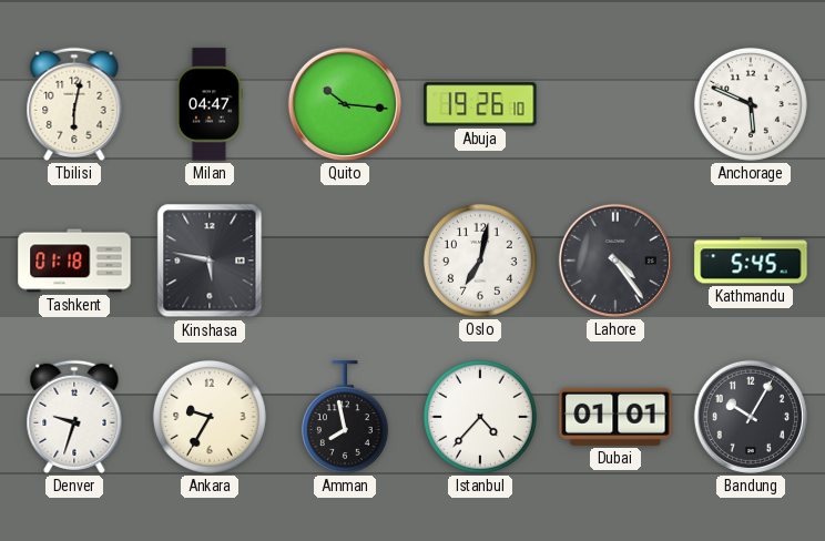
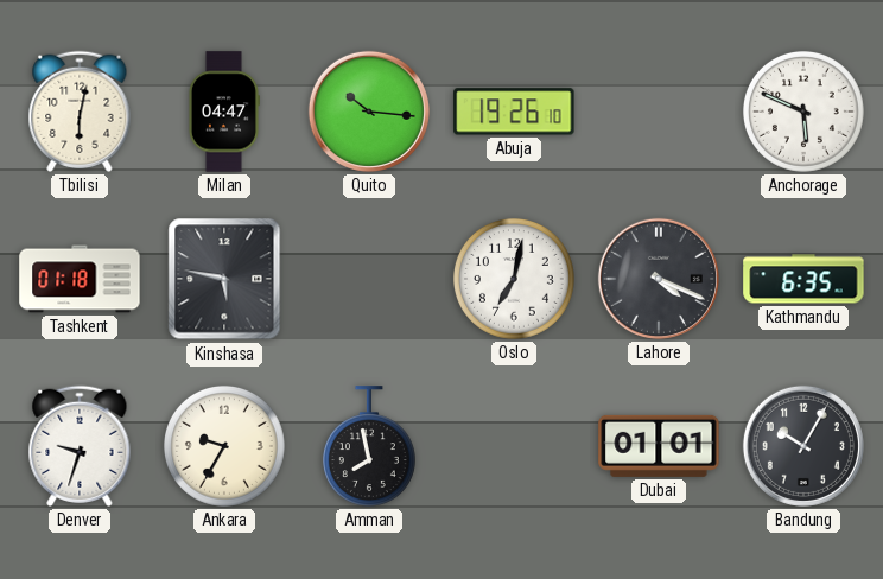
Lahore: 4:24 -> 4:19 (659, 279)
Kathmandu: 5:45 -> 6:35 (803, 279)
Istanbul: 4:37 -> none (480, 417)
